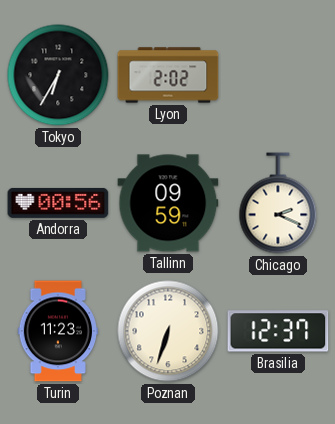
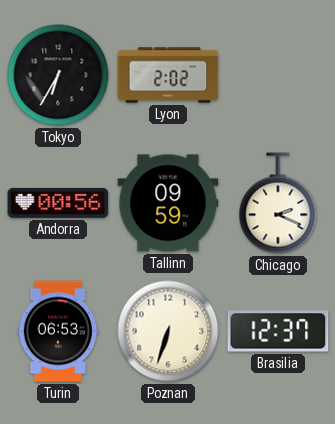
Turin: 11:23 -> 06:53 (58, 331)
